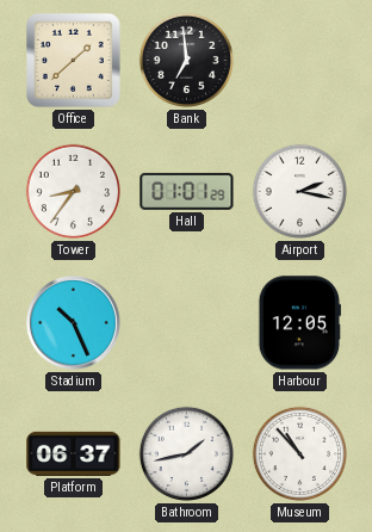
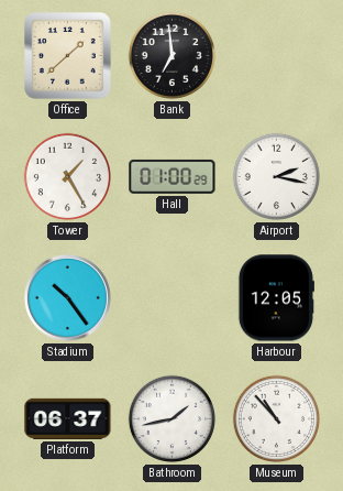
Tower: 8:36 -> 1:25 (67, 176)
Hall: 01:01 -> 01:00 (173, 176)
Stadium: 10:26 -> 10:24 (67, 297)
